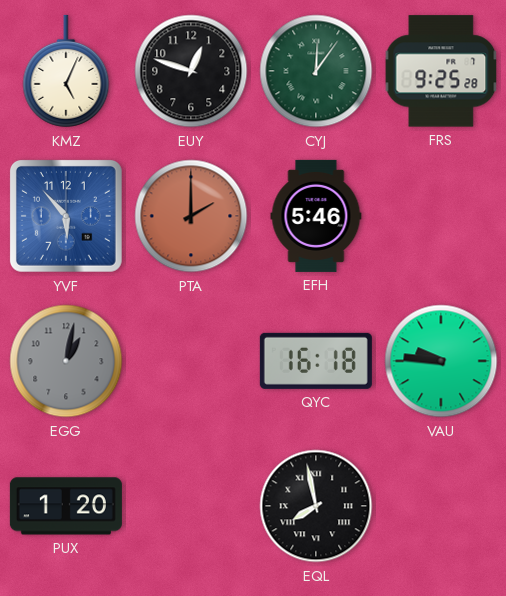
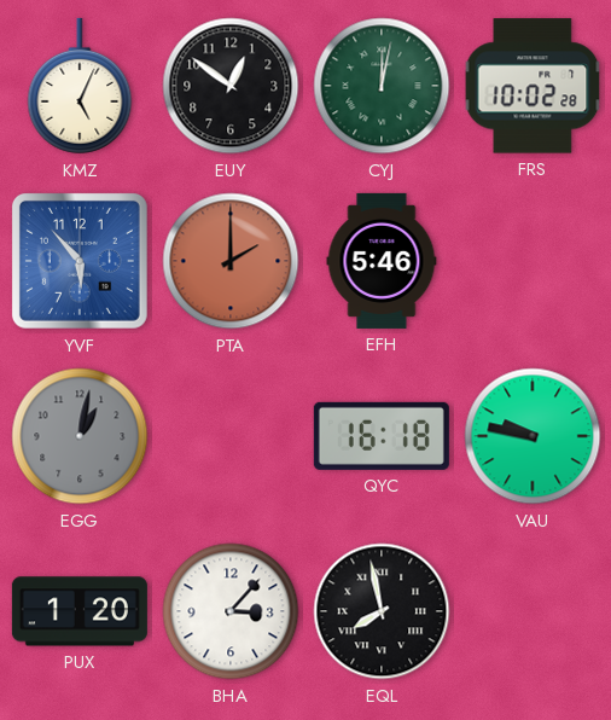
EUY: 12:48 -> 12:51 (231, 86)
CYJ: 12:06 -> 12:02 (382, 86)
FRS: 9:25 -> 10:02 (533, 86)
VAU: 9:46 -> 9:47 (533, 436)
BHA: none -> 3:07 (231, 611)
